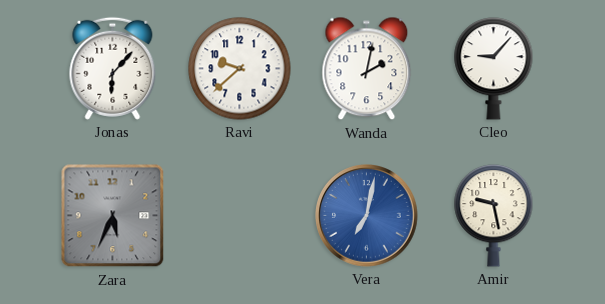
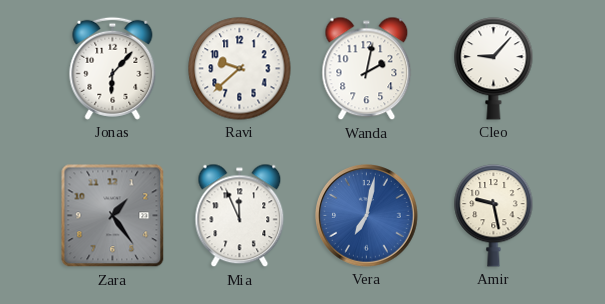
Zara: 5:34 -> 1:24 (113, 216)
Mia: none -> 11:56 (240, 216)
